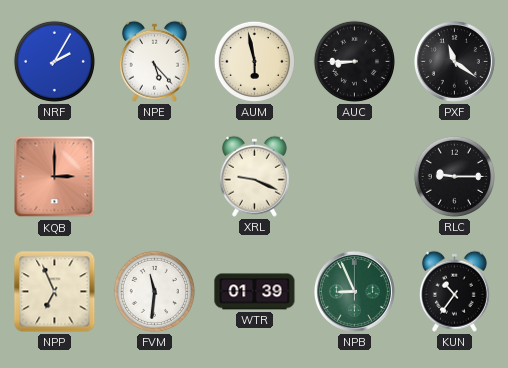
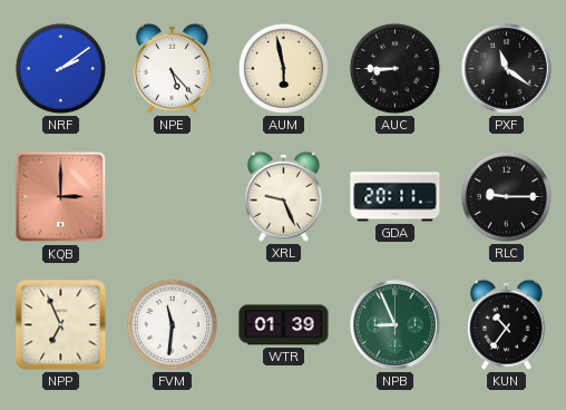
NRF: 2:05 -> 2:09 (60, 68)
XRL: 9:19 -> 9:26 (283, 196)
GDA: none -> 20:11 (396, 197)
